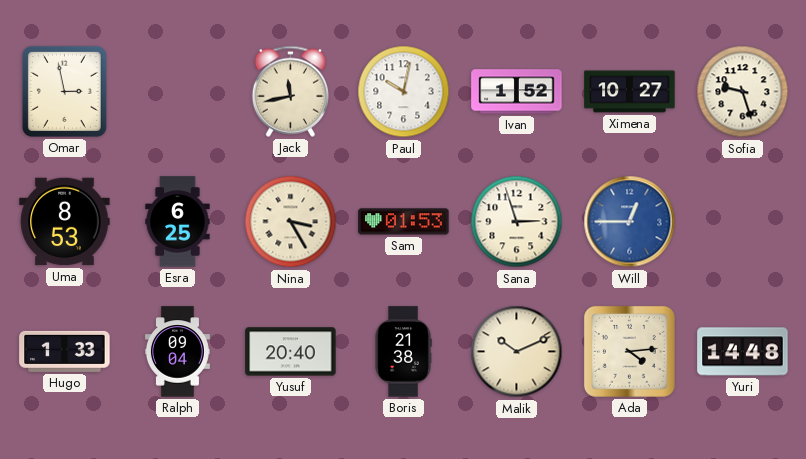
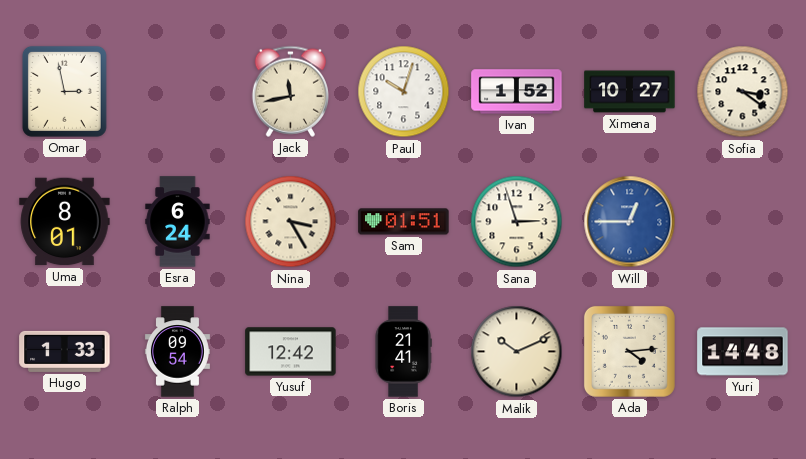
Paul: 10:02 -> 10:03 (404, 92)
Sofia: 9:27 -> 3:21 (743, 92)
Uma: 8:53 -> 8:01 (65, 222)
Esra: 6:25 -> 6:24 (178, 222)
Sam: 01:53 -> 01:51 (404, 222)
Ralph: 09:04 -> 09:54 (177, 352)
Yusuf: 20:40 -> 12:42 (291, 352)
Boris: 21:38 -> 21:41 (403, 352)
